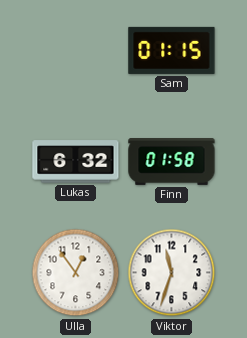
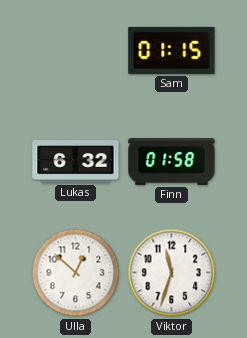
Ulla: 12:54 -> 12:52 (76, 273)
